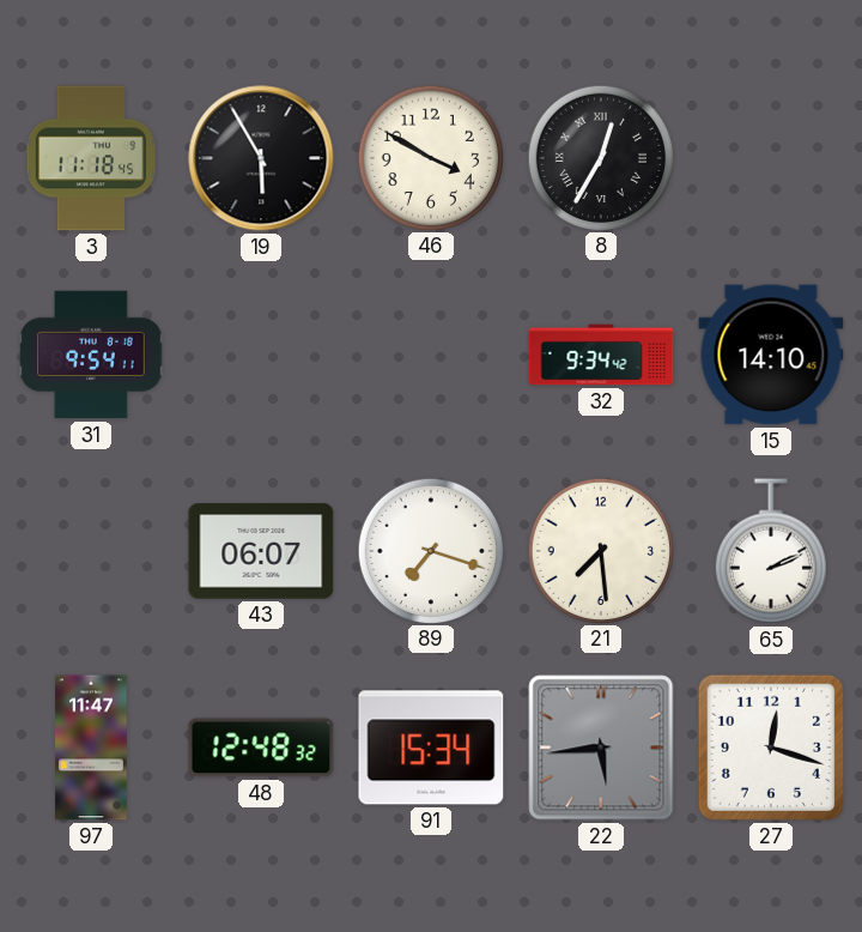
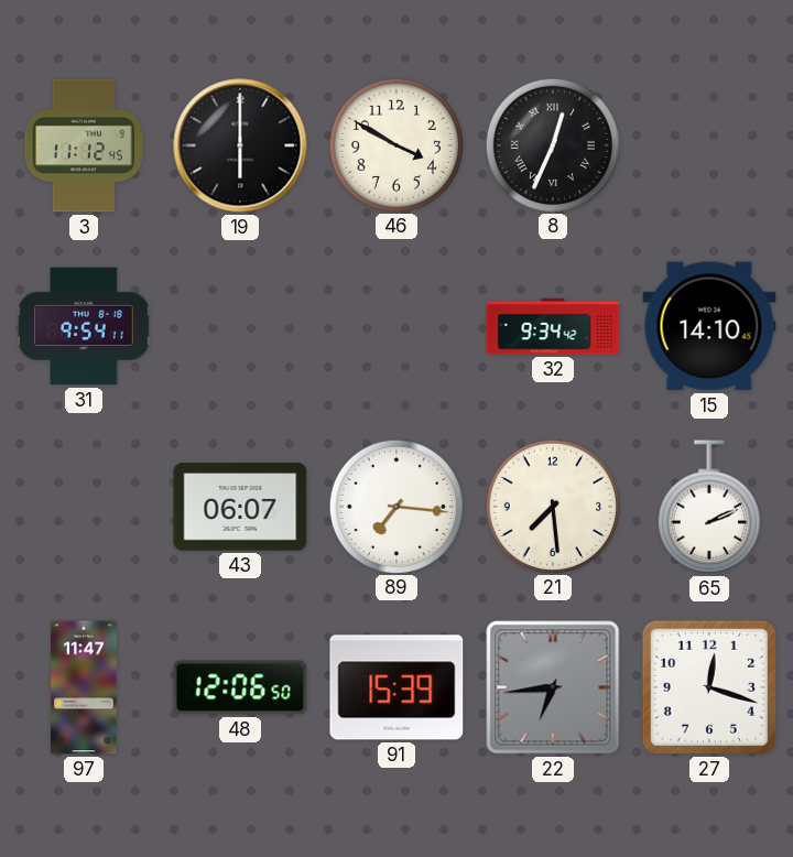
3: 11:18 -> 11:12 (84, 145)
19: 5:55 -> 6:00 (240, 145)
8: 12:35 -> 12:34 (552, 144)
89: 7:18 -> 7:16 (395, 506)
48: 12:48 -> 12:06 (240, 687)
91: 15:34 -> 15:39 (397, 687)
22: 5:44 -> 6:44 (553, 687)
